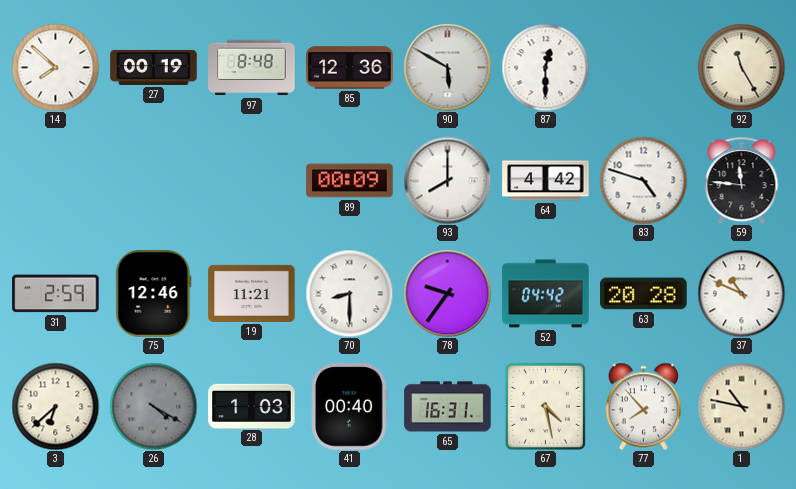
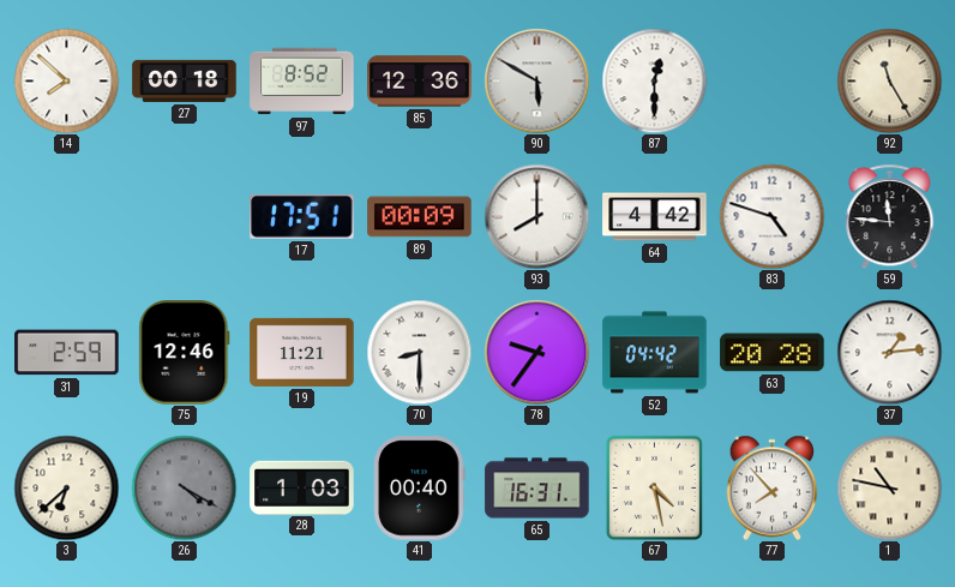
27: 00:19 -> 00:18 (185, 80)
97: 8:48 -> 8:52 (302, 82)
17: none -> 17:51 (302, 216)
37: 10:49 -> 1:14 (889, 352)
